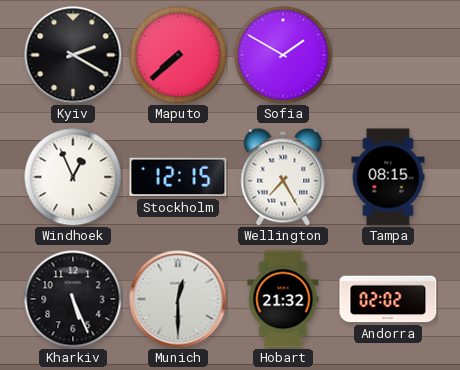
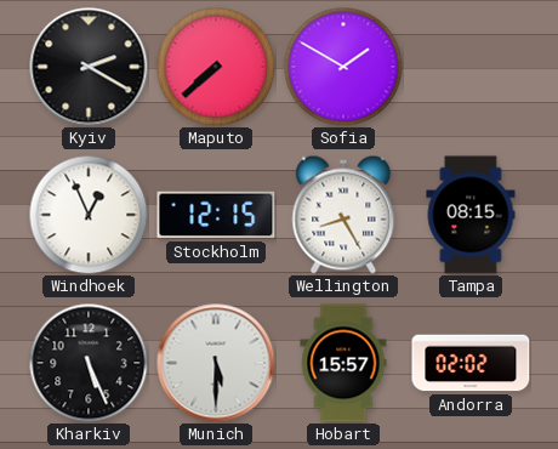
Wellington: 7:25 -> 8:25 (343, 215)
Munich: 12:30 -> 5:30 (216, 363)
Hobart: 21:32 -> 15:57 (343, 363)
